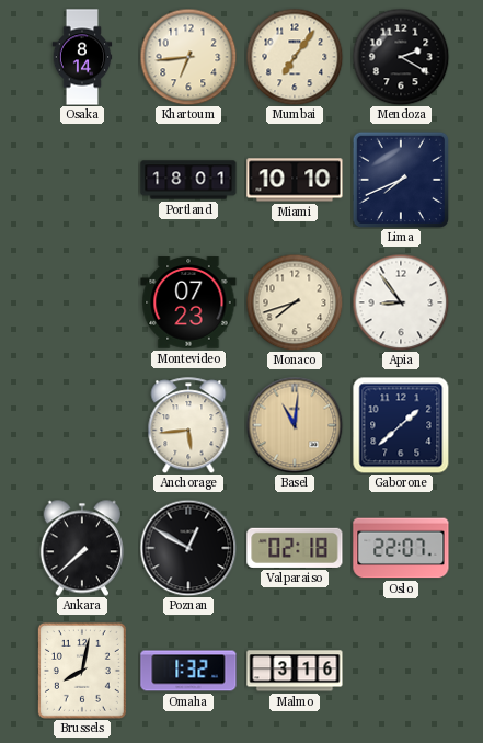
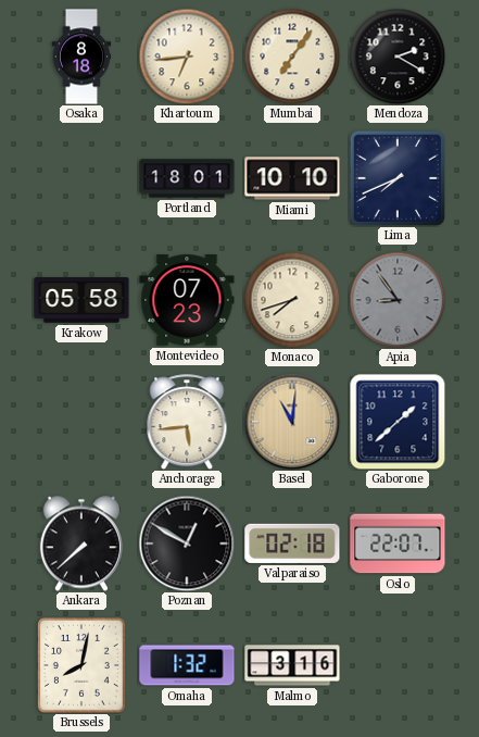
Osaka: 8:14 -> 8:18 (81, 57)
Krakow: none -> 05:58 (81, 300)
Apia dial: white -> grey (398, 300)
